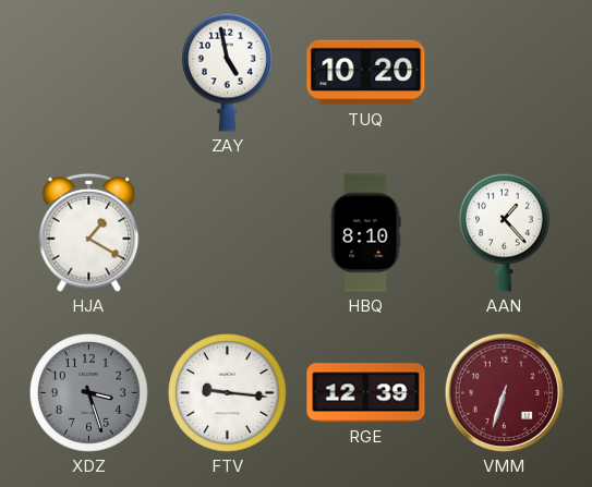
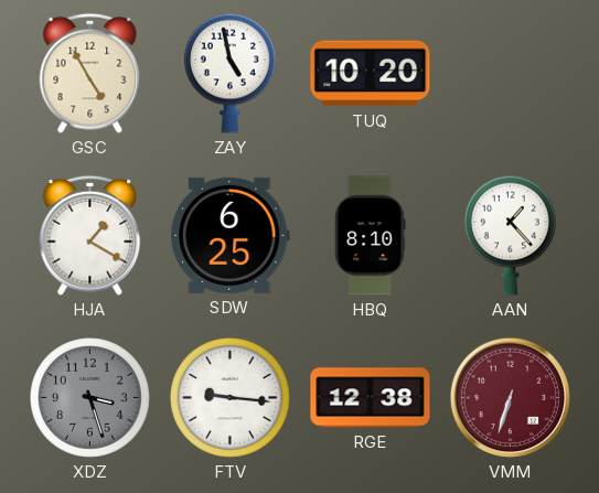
GSC: none -> 4:55 (90, 73)
SDW: none -> 6:25 (231, 235)
RGE: 12:39 -> 12:38 (371, 398)
